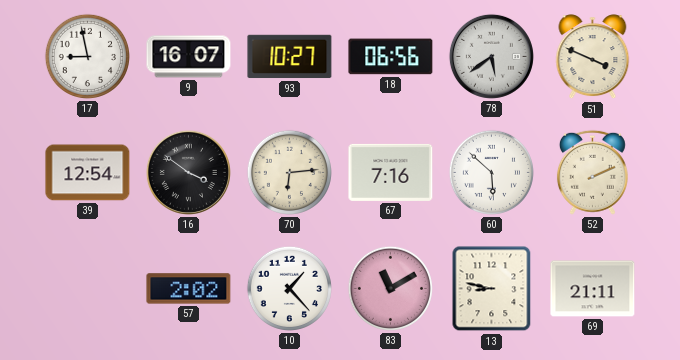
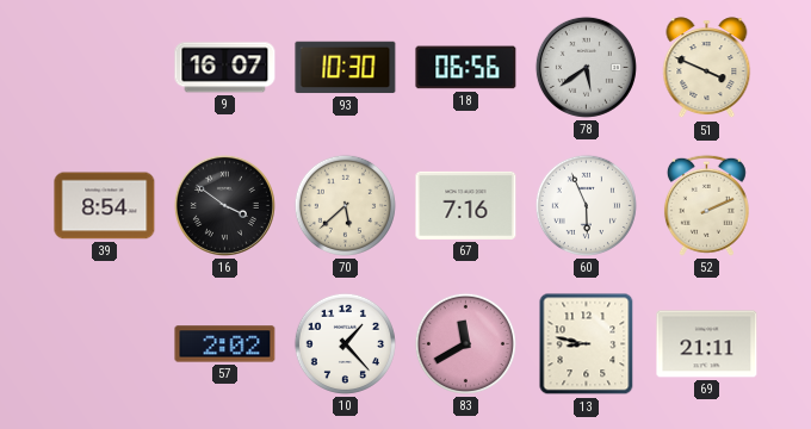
17: 8:58 -> none (87, 56)
93: 10:27 -> 10:30 (346, 68)
39: 12:54 -> 8:54 (105, 206)
70: 6:14 -> 5:38 (345, 205)
60: 5:52 -> 5:56 (586, 205)
83: 11:10 -> 11:40 (465, 343)
